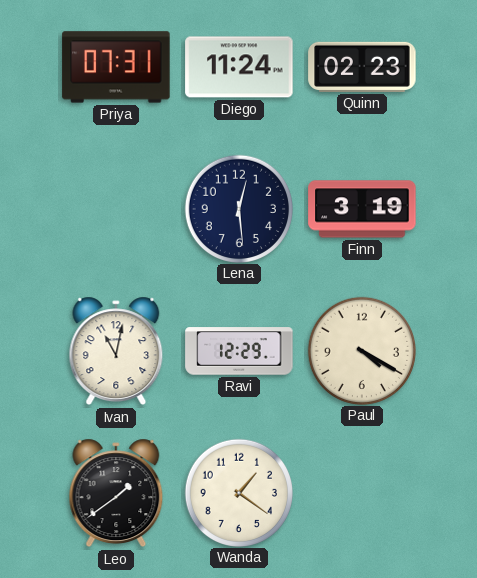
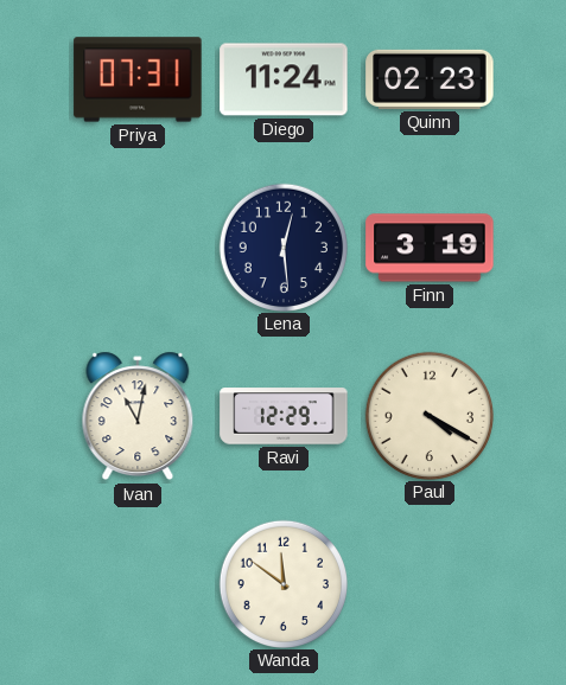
Leo: 1:39 -> none (116, 493)
Wanda: 1:21 -> 11:51 (282, 583)
